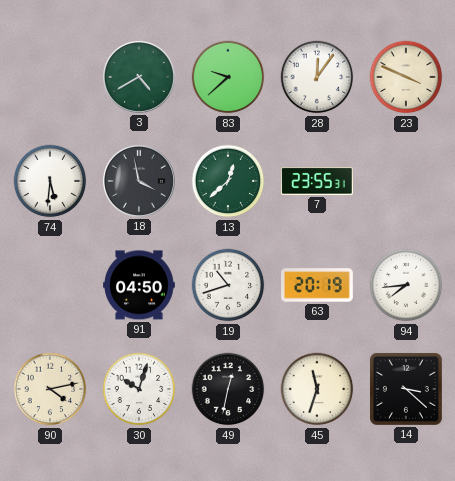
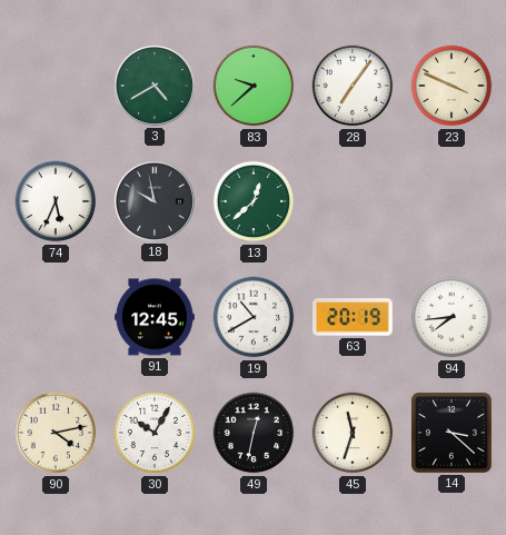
28: 12:06 -> 7:06 (353, 86)
74: 5:31 -> 5:34 (56, 201)
18: 3:58 -> 9:58 (155, 201)
7: 23:55 -> none (317, 181)
91: 04:50 -> 12:45 (156, 317)
19: 10:42 -> 10:40 (254, 317)
30: 10:03 -> 10:05 (155, 433)
